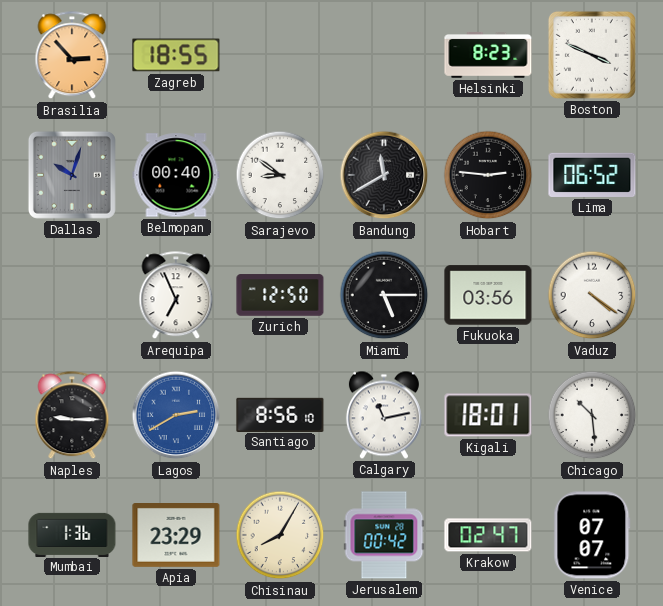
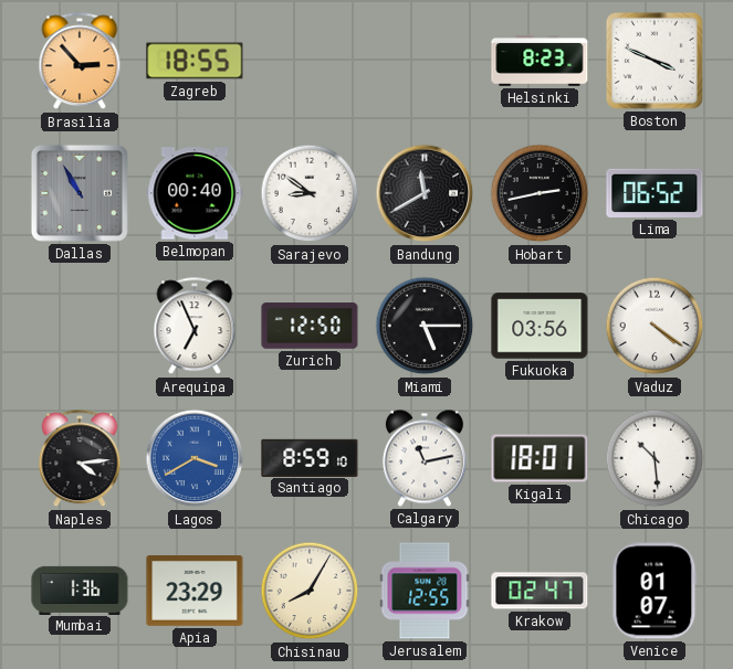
Dallas: 10:03 -> 10:55 (80, 193)
Hobart: 2:46 -> 2:43 (540, 193)
Naples: 9:15 -> 4:14 (80, 459)
Lagos: 2:40 -> 3:40 (195, 458)
Santiago: 8:56 -> 8:59 (310, 457)
Jerusalem: 00:42 -> 12:55 (425, 591)
Venice: 07:07 -> 01:07 (655, 591)
